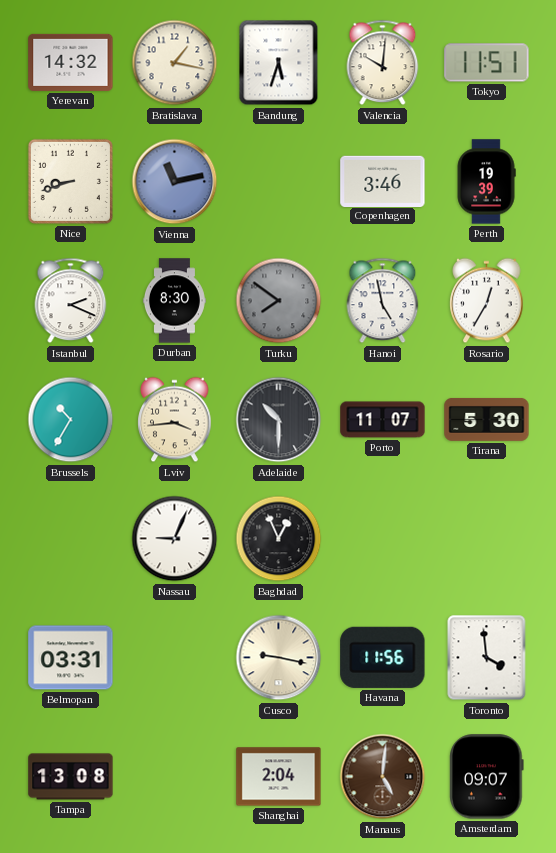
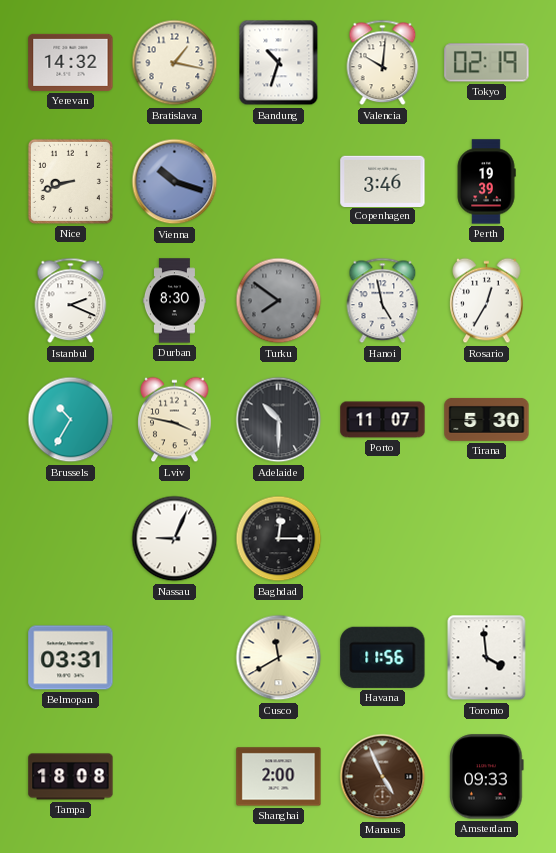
Bandung: 5:33 -> 10:33 (279, 63)
Tokyo: 11:51 -> 02:19 (487, 63)
Vienna: 11:13 -> 10:18 (175, 182)
Lviv: 3:44 -> 3:47 (175, 420)
Baghdad: 12:56 -> 12:15 (279, 539)
Cusco: 9:17 -> 11:40 (279, 658)
Tampa: 13:08 -> 18:08 (71, 777)
Shanghai: 2:04 -> 2:00 (279, 777)
Manaus: 5:01 -> 4:56 (383, 777)
Amsterdam: 09:07 -> 09:33 (487, 777)
